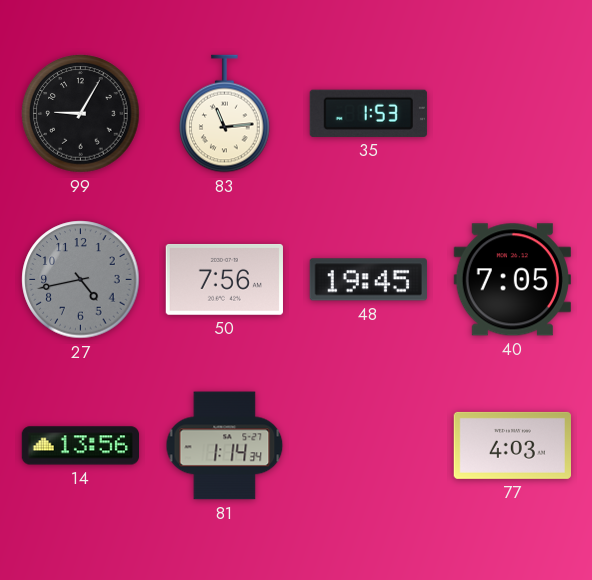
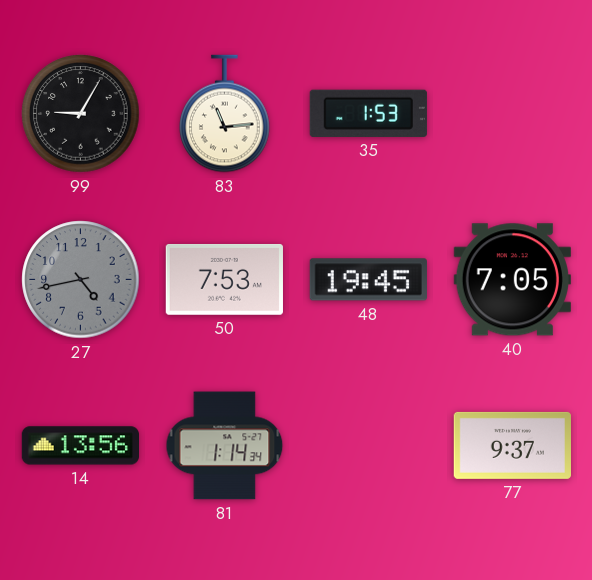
50: 7:56 -> 7:53 (224, 280)
77: 4:03 -> 9:37 (512, 445)
